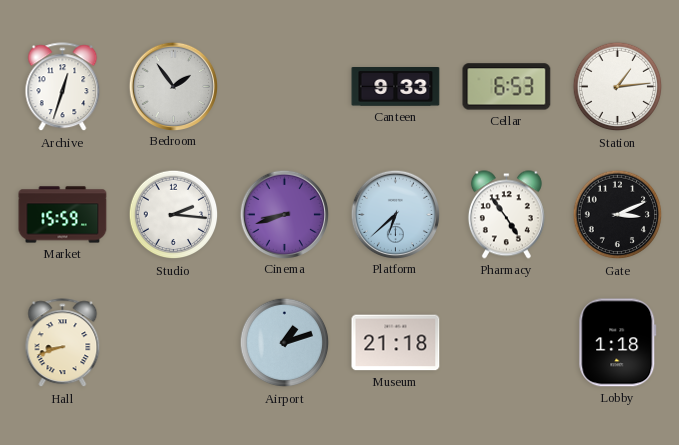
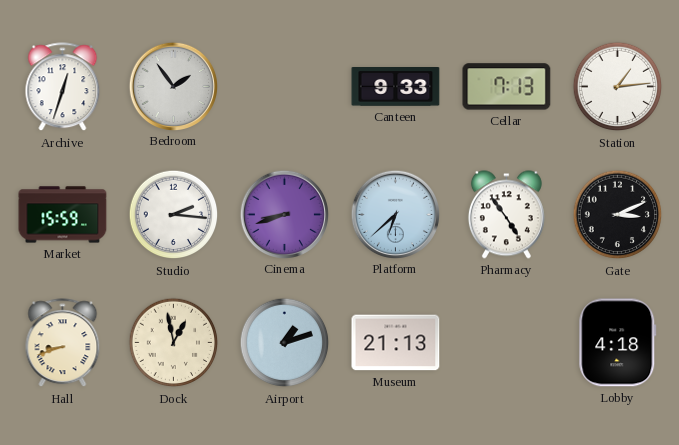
Cellar: 6:53 -> 7:13 (507, 87)
Dock: none -> 12:58 (174, 343)
Museum: 21:18 -> 21:13 (396, 343)
Lobby: 1:18 -> 4:18 (618, 343)
